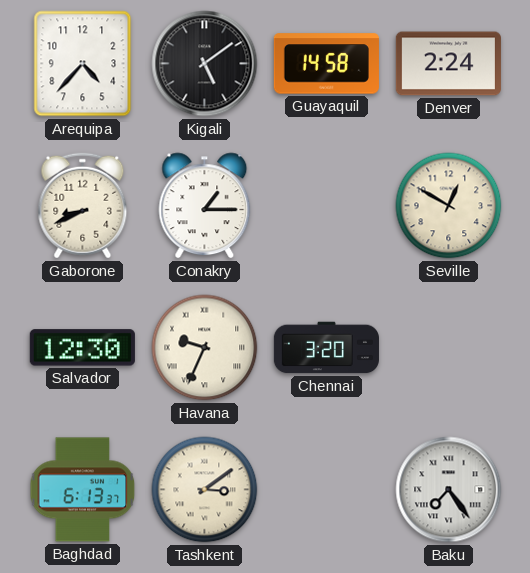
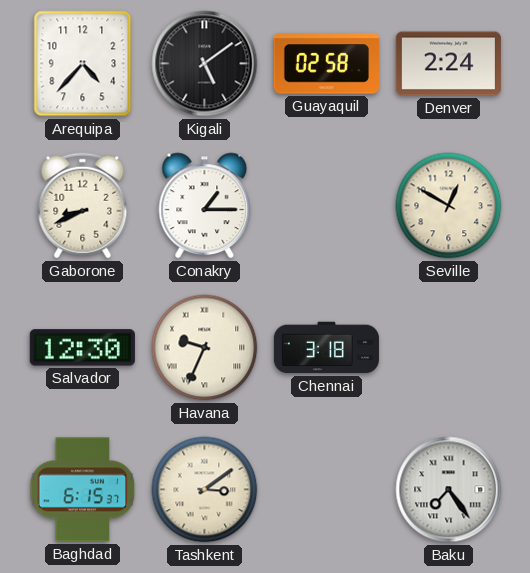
Guayaquil: 14:58 -> 02:58 (326, 64)
Chennai: 3:20 -> 3:18 (326, 348)
Baghdad: 6:13 -> 6:15 (83, 490)
